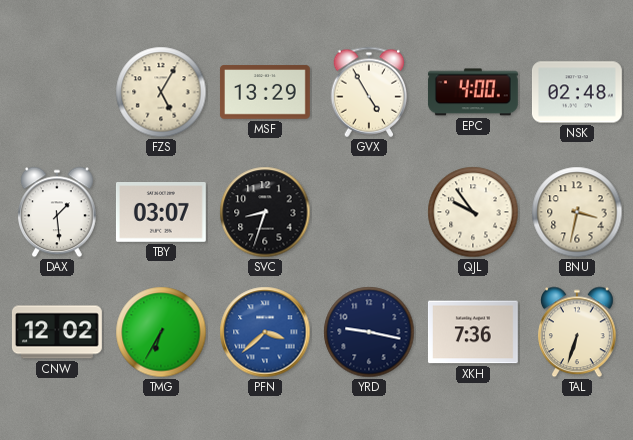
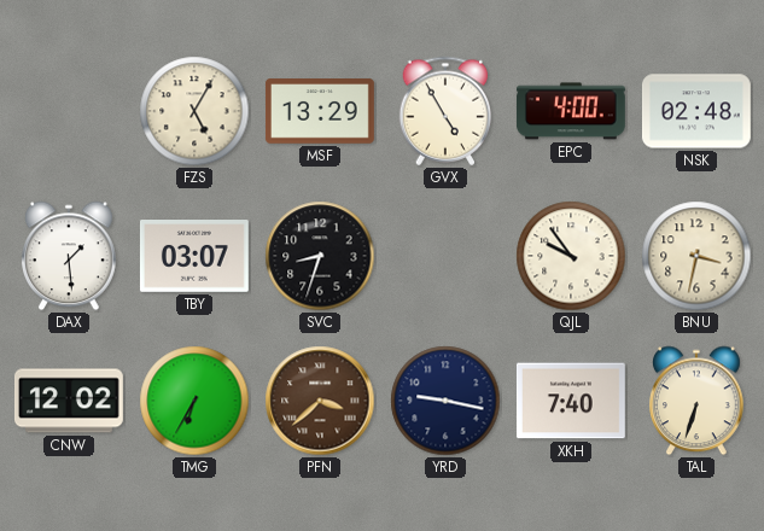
PFN dial: blue -> brown (320, 401)
XKH: 7:36 -> 7:40 (571, 401)
